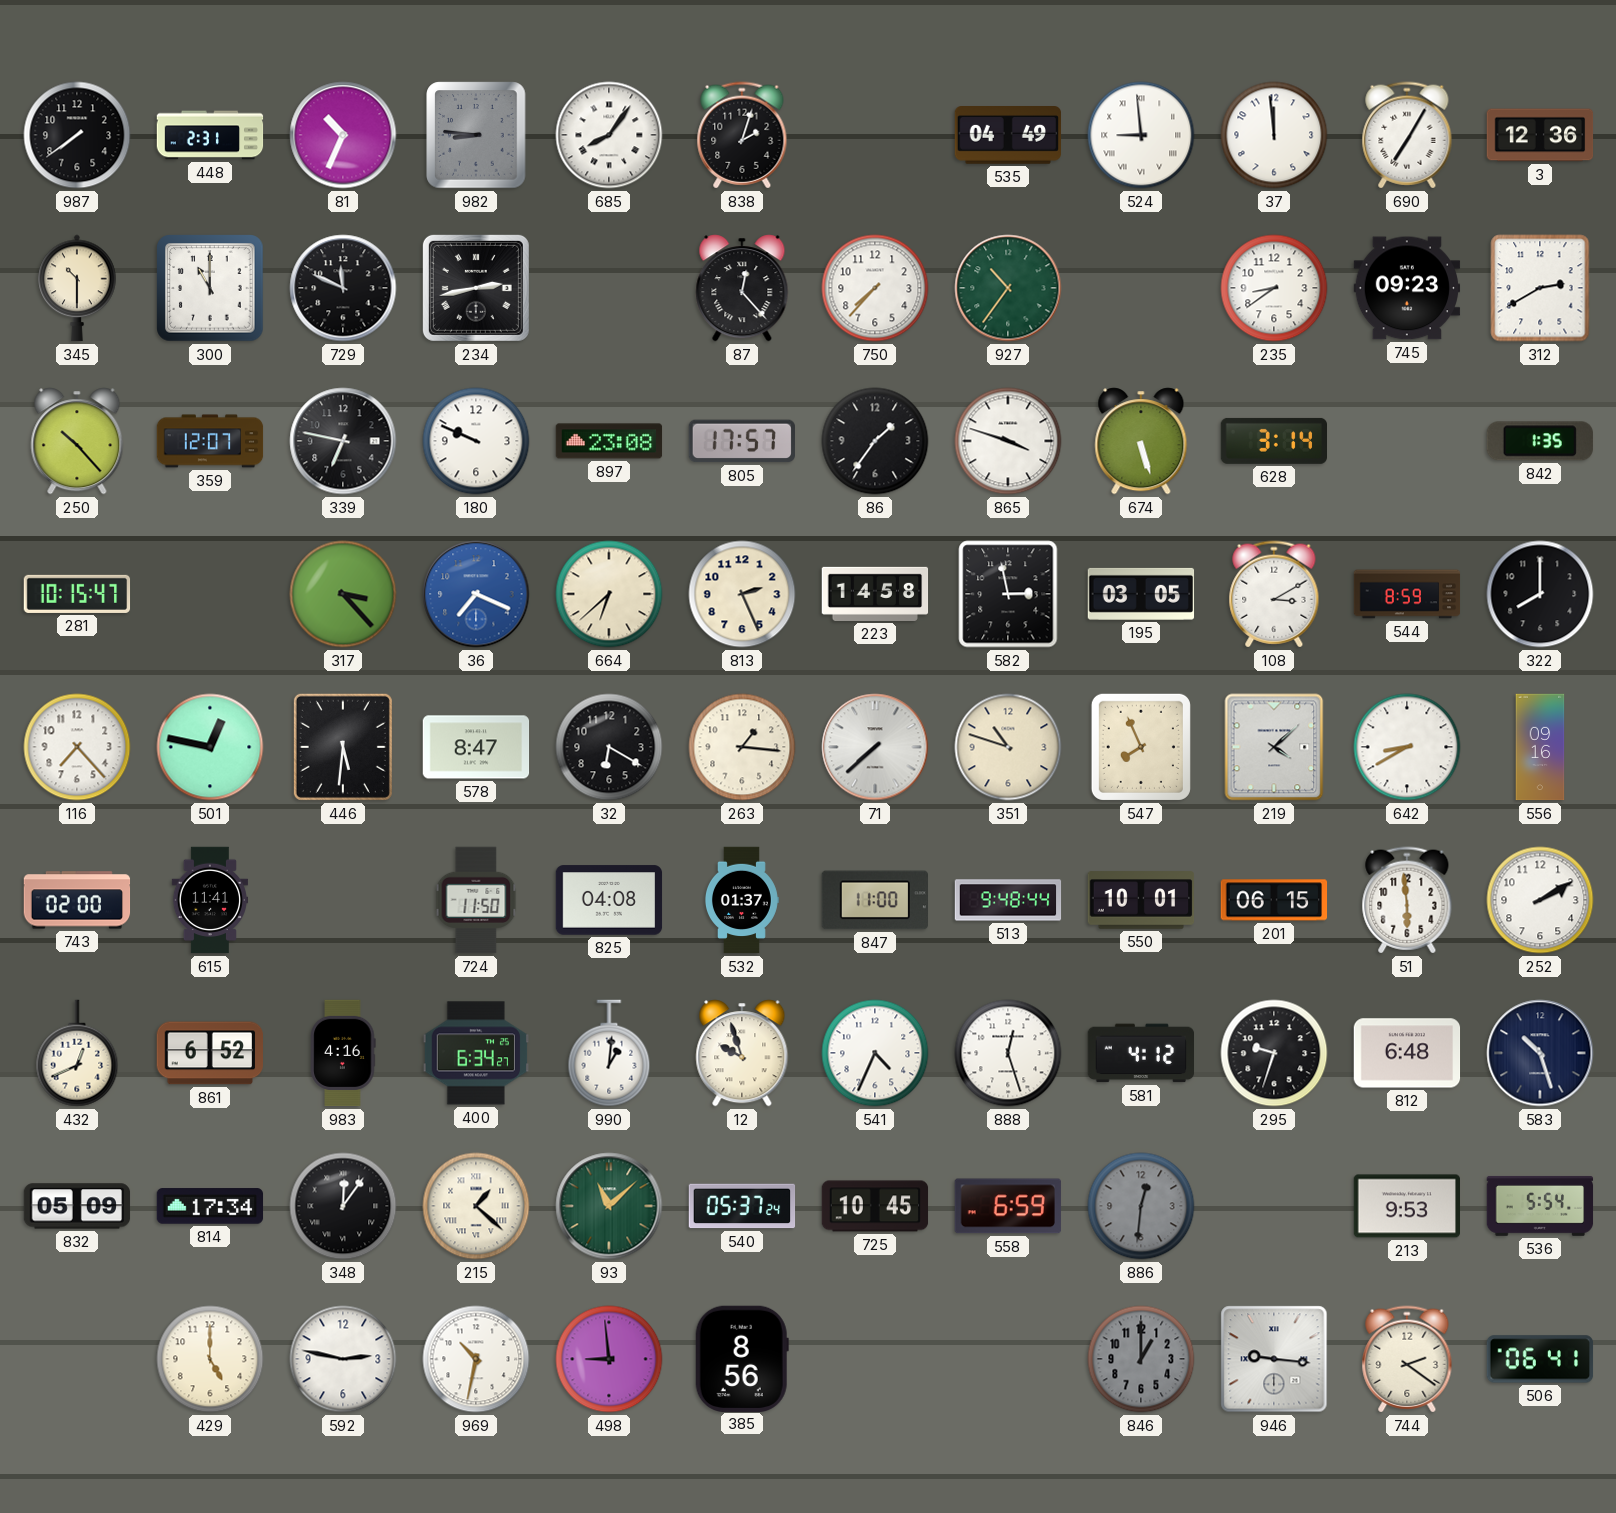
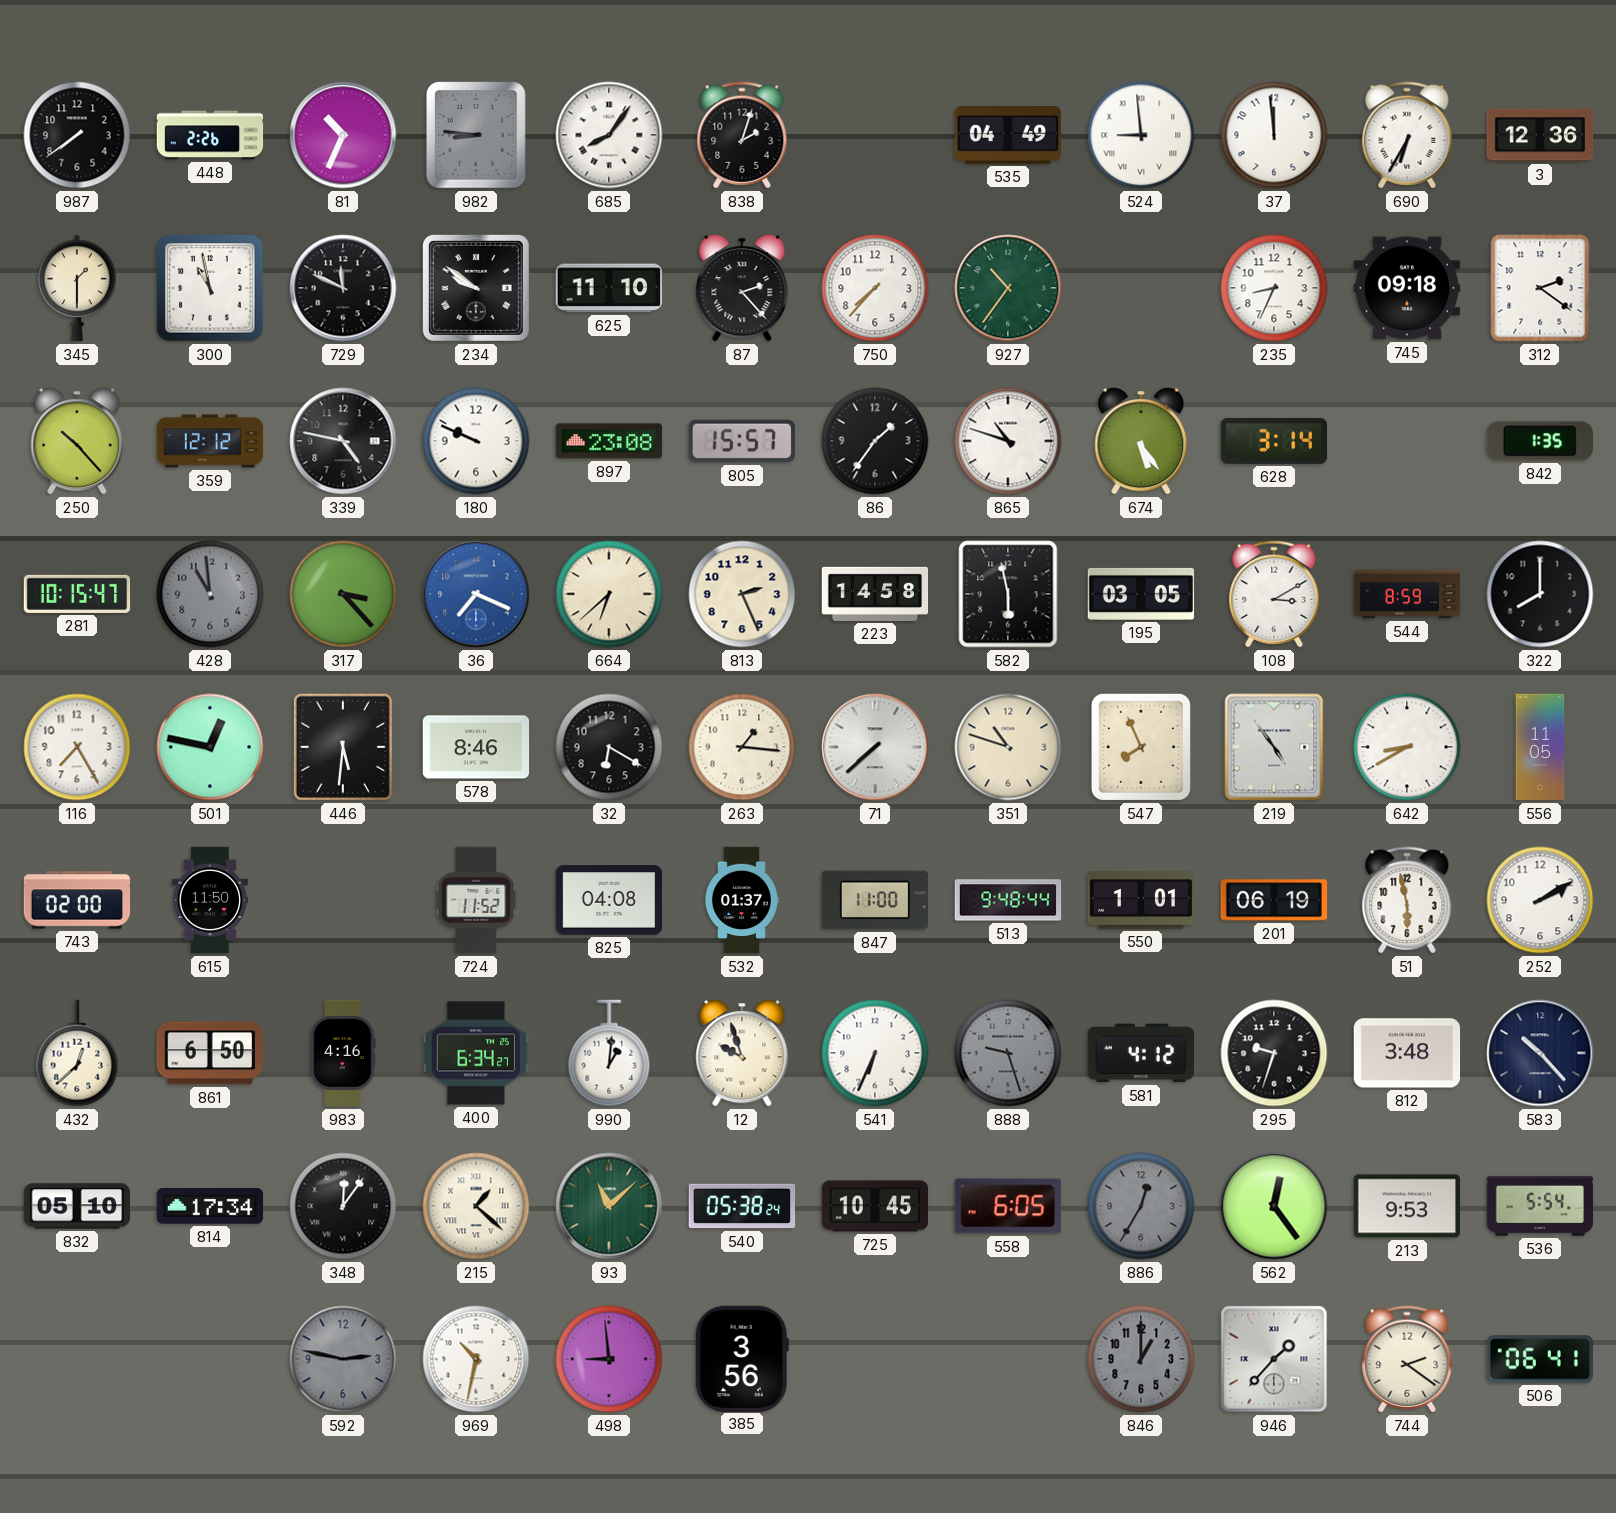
448: 2:31 -> 2:26 (210, 135)
690: 7:05 -> 6:35 (1407, 135)
345: 10:30 -> 1:30 (77, 288)
300: 11:00 -> 10:58 (210, 288)
234: 2:43 -> 9:51 (476, 288)
625: none -> 11:10 (608, 288)
87: 12:23 -> 2:23 (742, 288)
235: 8:39 -> 8:34 (1274, 288)
745: 09:23 -> 09:18 (1407, 288)
312: 2:40 -> 2:21 (1540, 288)
359: 12:07 -> 12:12 (210, 441)
339: 6:47 -> 4:47 (343, 441)
805: 17:57 -> 15:57 (741, 441)
865: 3:48 -> 10:48 (1008, 441)
674: 5:27 -> 5:24 (1141, 441)
428: none -> 10:59 (210, 594)
582: 2:58 -> 5:58 (1008, 594)
116: 7:23 -> 7:25 (77, 747)
578: 8:47 -> 8:46 (476, 747)
219: 4:08 -> 4:54 (1274, 747)
556: 09:16 -> 11:05 (1540, 747)
615: 11:41 -> 11:50 (209, 900)
724: 11:50 -> 11:52 (476, 900)
550: 10:01 -> 1:01 (1141, 900)
201: 06:15 -> 06:19 (1274, 900)
51: 5:59 -> 5:58 (1407, 900)
432: 12:41 -> 12:38 (77, 1053)
861: 6:52 -> 6:50 (209, 1053)
541: 4:34 -> 6:34 (875, 1053)
888: 12:27 -> 9:27 (1008, 1053)
888 dial: white -> grey (1008, 1053)
812: 6:48 -> 3:48 (1407, 1053)
583: 10:27 -> 10:23 (1540, 1053)
832: 05:09 -> 05:10 (77, 1206)
540: 05:37 -> 05:38 (742, 1206)
558: 6:59 -> 6:05 (1008, 1206)
886: 12:31 -> 12:35 (1141, 1206)
562: none -> 12:24 (1274, 1206)
429: 5:00 -> none (210, 1359)
592 dial: white -> grey (343, 1359)
385: 8:56 -> 3:56 (742, 1358)
946: 9:16 -> 1:37 (1274, 1359)
